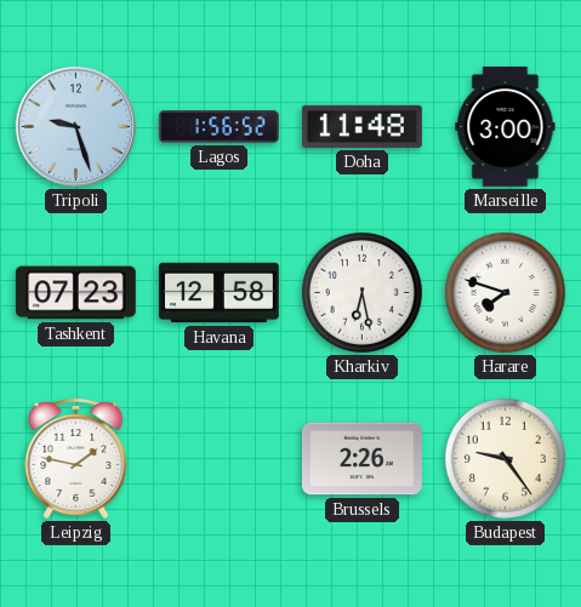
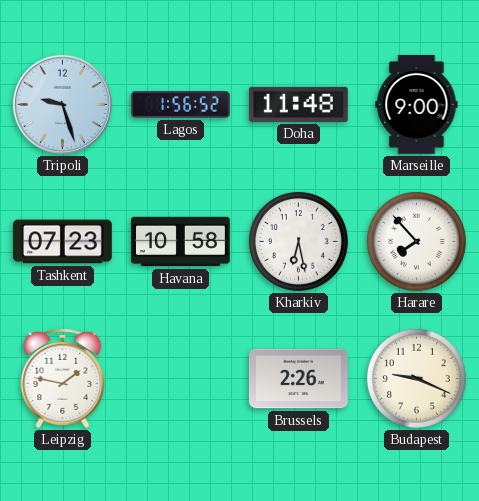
Marseille: 3:00 -> 9:00 (417, 105)
Havana: 12:58 -> 10:58 (181, 242)
Harare: 7:48 -> 7:53 (416, 241)
Budapest: 9:24 -> 9:19 (416, 378)
